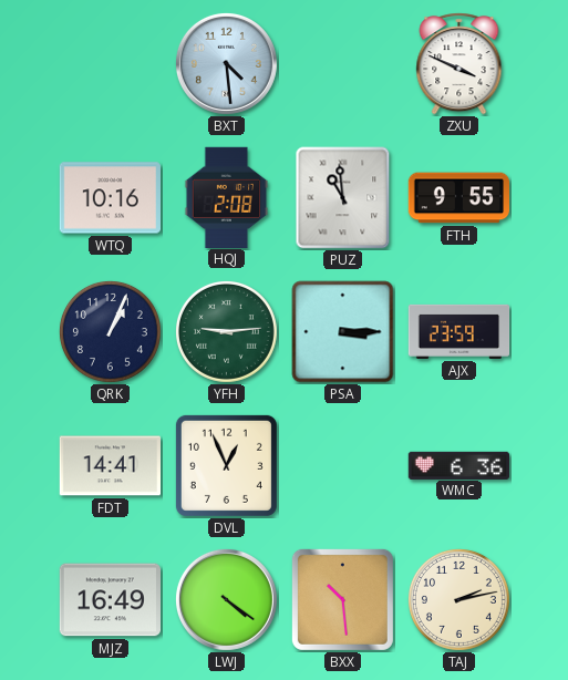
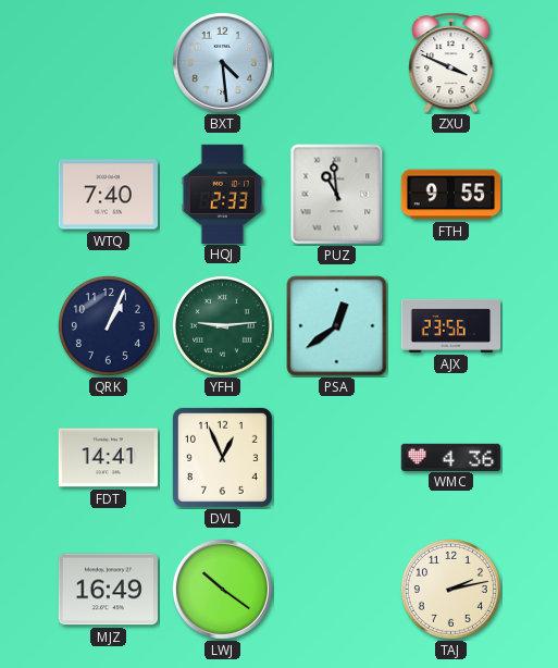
WTQ: 10:16 -> 7:40 (108, 195)
HQJ: 2:08 -> 2:33 (223, 194)
PSA: 3:15 -> 12:39 (337, 326)
AJX: 23:59 -> 23:56 (451, 325)
WMC: 6:36 -> 4:36 (450, 457)
LWJ: 4:21 -> 10:21 (222, 589)
BXX: 10:29 -> none (342, 599)
